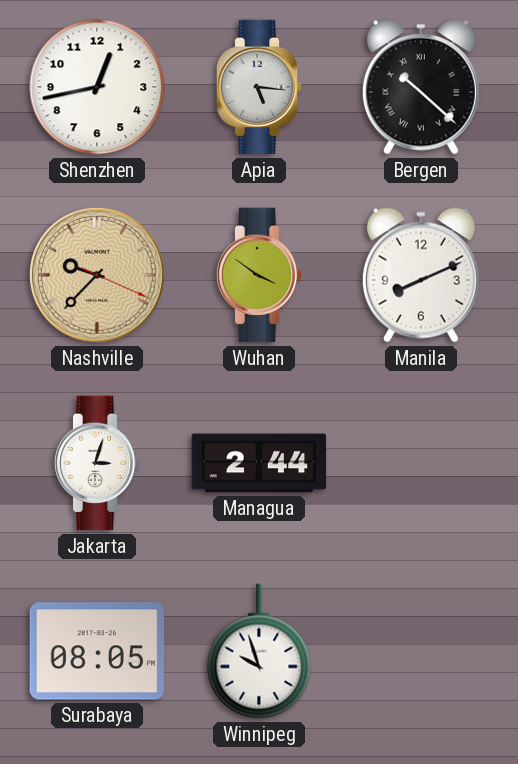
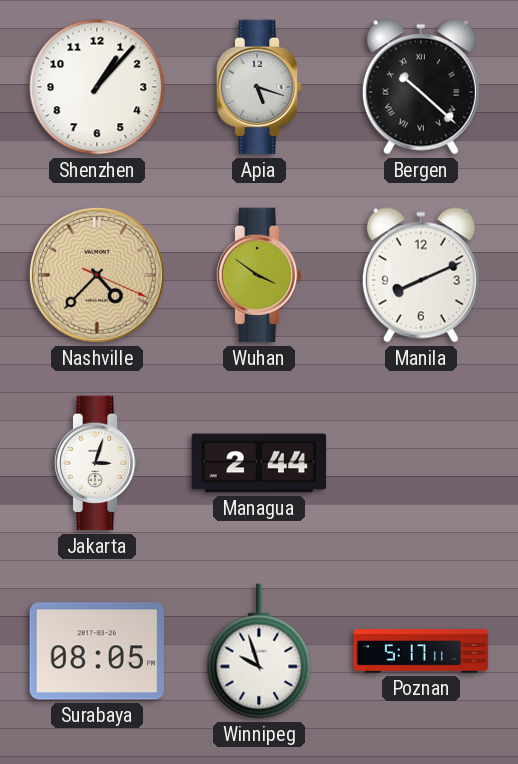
Shenzhen: 12:43 -> 1:07 (97, 87)
Apia: 5:16 -> 5:18 (259, 87)
Nashville: 9:37 -> 4:37 (97, 275)
Poznan: none -> 5:17 (421, 651)
